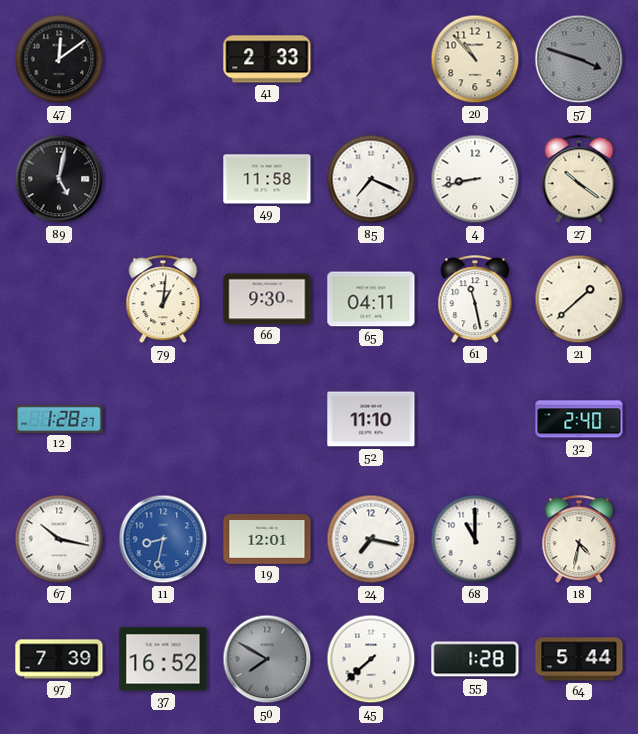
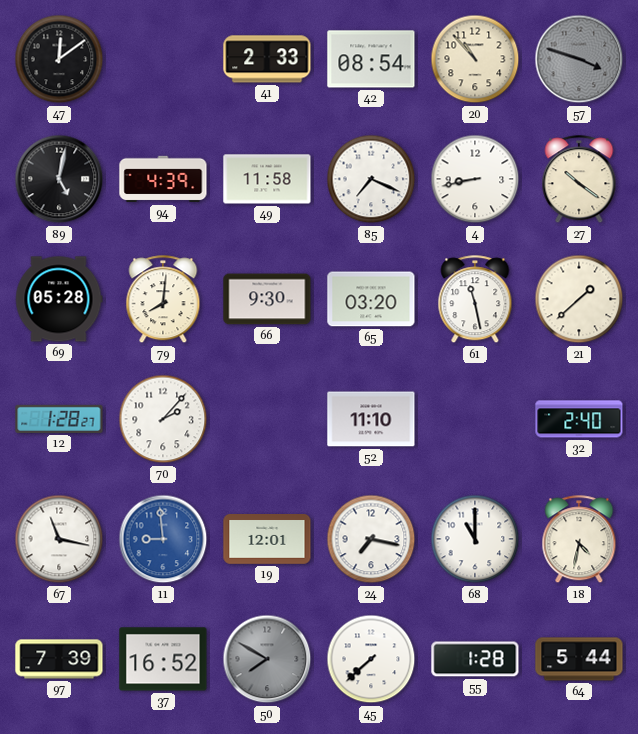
42: none -> 08:54 (371, 59)
94: none -> 4:39 (163, 179)
69: none -> 05:28 (59, 299)
79: 1:01 -> 8:01 (163, 300)
65: 04:11 -> 03:20 (371, 299)
70: none -> 2:07 (163, 419)
67: 10:17 -> 11:17 (59, 539)
11: 8:32 -> 8:59 (163, 539)
